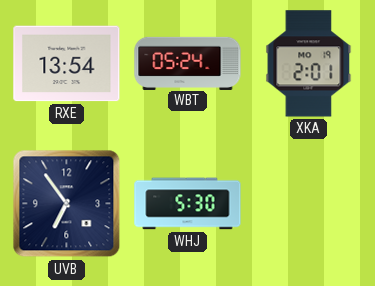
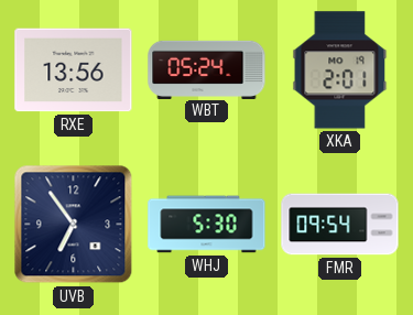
RXE: 13:54 -> 13:56 (74, 70)
FMR: none -> 09:54 (340, 225)
